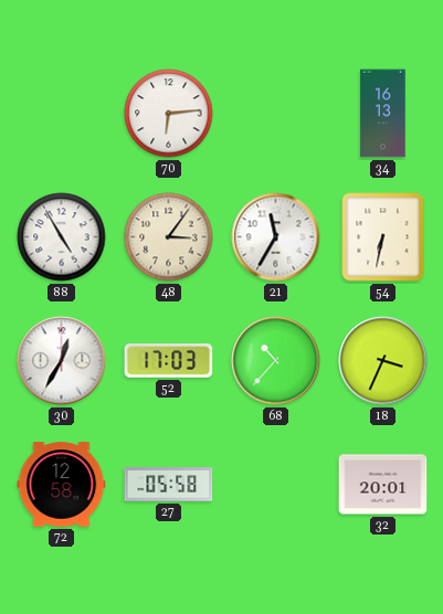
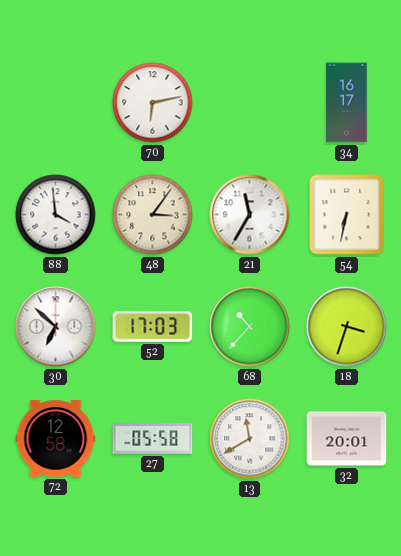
70: 6:14 -> 6:13 (153, 103)
34: 16:13 -> 16:17 (347, 103)
88: 4:55 -> 3:59 (56, 215)
30: 12:35 -> 6:52 (56, 327)
18: 3:34 -> 3:33 (347, 327)
13: none -> 11:40 (250, 439)
